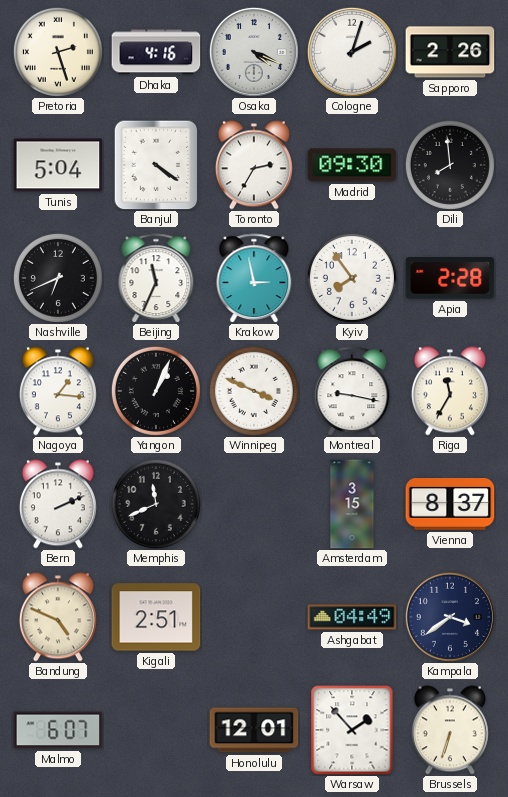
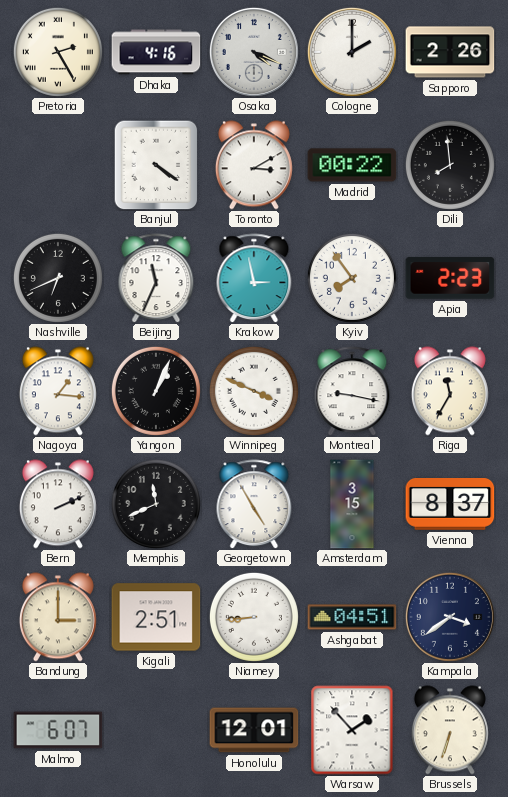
Pretoria: 2:27 -> 2:25 (58, 52)
Cologne: 2:03 -> 2:00 (352, 52)
Tunis: 5:04 -> none (58, 165)
Toronto: 2:35 -> 3:10 (254, 165)
Madrid: 09:30 -> 00:22 (352, 165)
Apia: 2:28 -> 2:23 (450, 278)
Georgetown: none -> 4:55 (254, 504)
Bandung: 4:49 -> 3:00 (58, 617)
Niamey: none -> 8:44 (254, 617)
Ashgabat: 04:49 -> 04:51 (352, 617)
